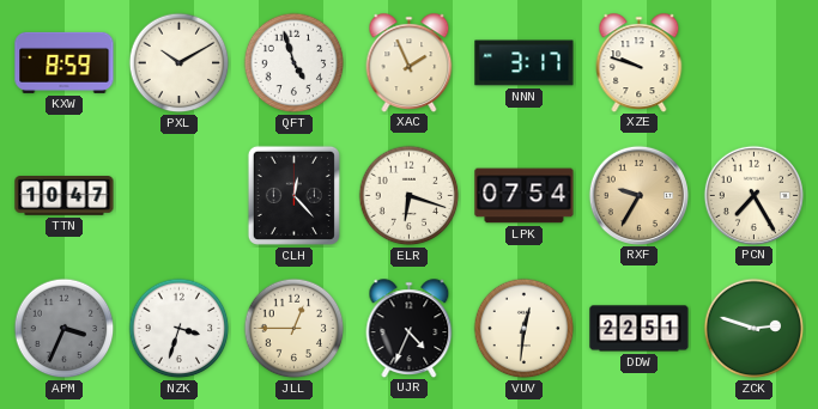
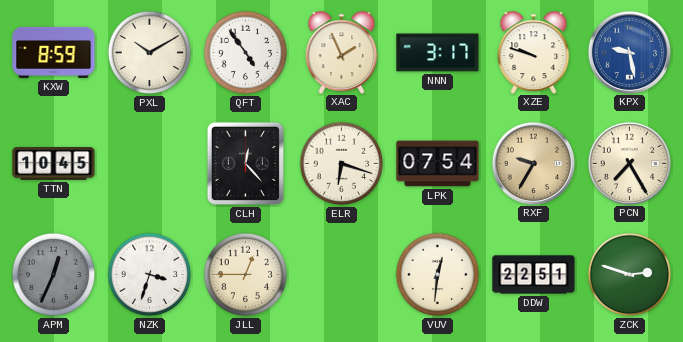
QFT: 4:57 -> 4:54 (246, 53)
KPX: none -> 9:28 (629, 52)
TTN: 10:47 -> 10:45 (54, 164)
APM: 3:34 -> 12:34 (54, 275)
UJR: 4:34 -> none (410, 328)
